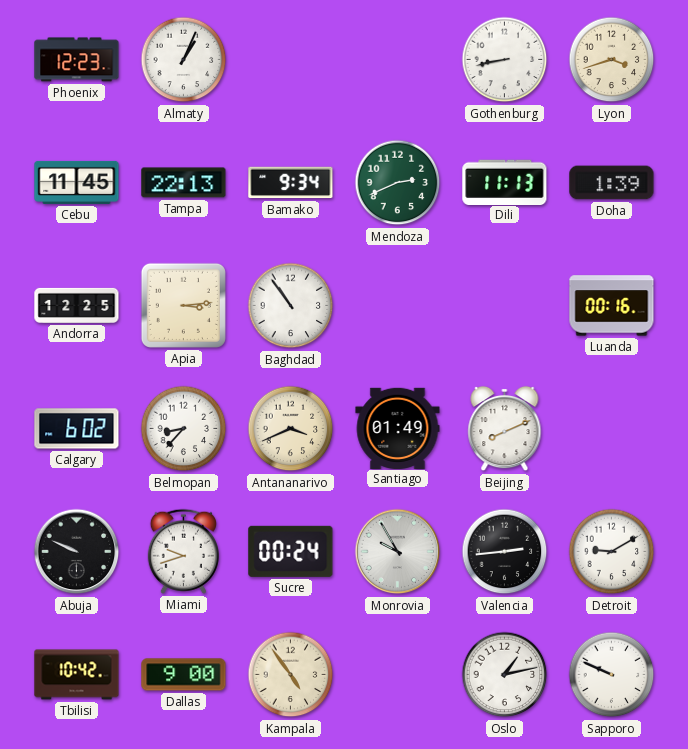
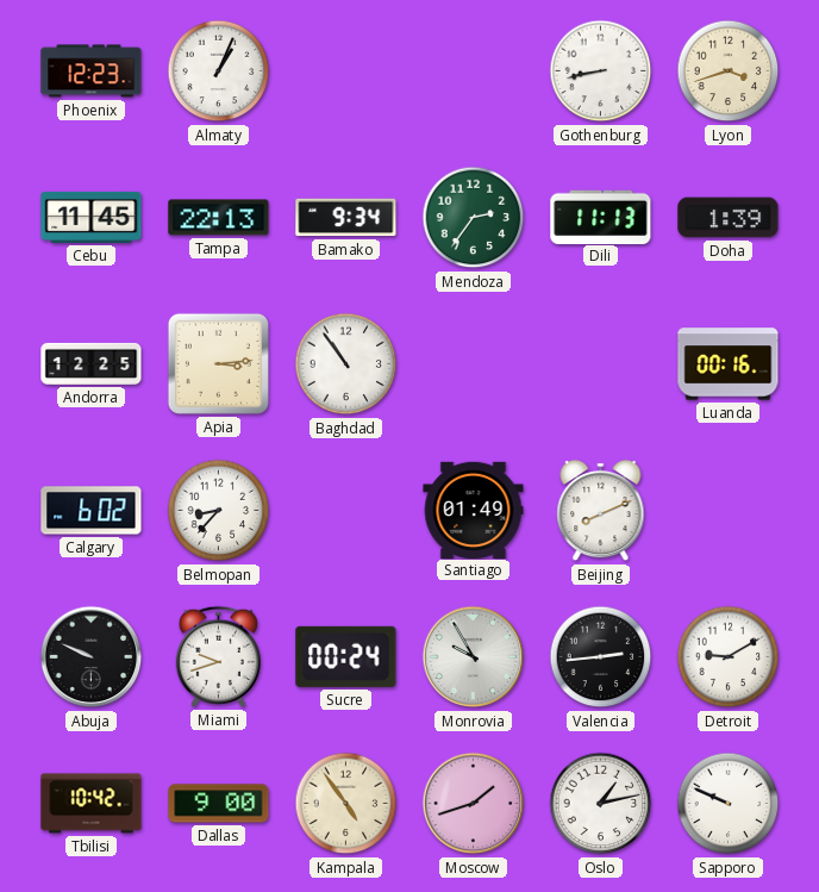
Mendoza: 2:41 -> 2:36 (474, 218)
Antananarivo: 3:41 -> none (291, 429)
Moscow: none -> 1:42 (474, 804)
